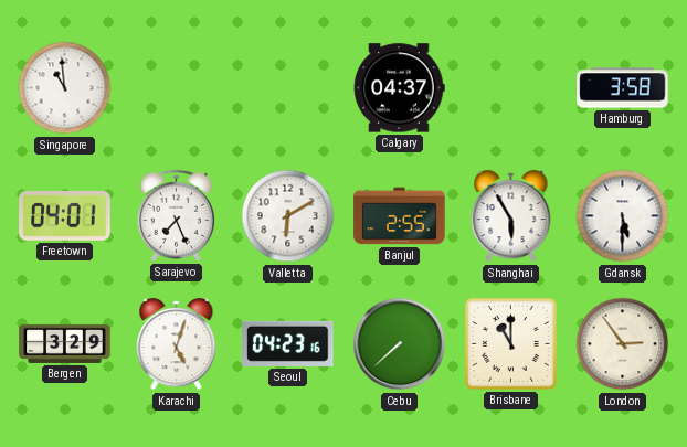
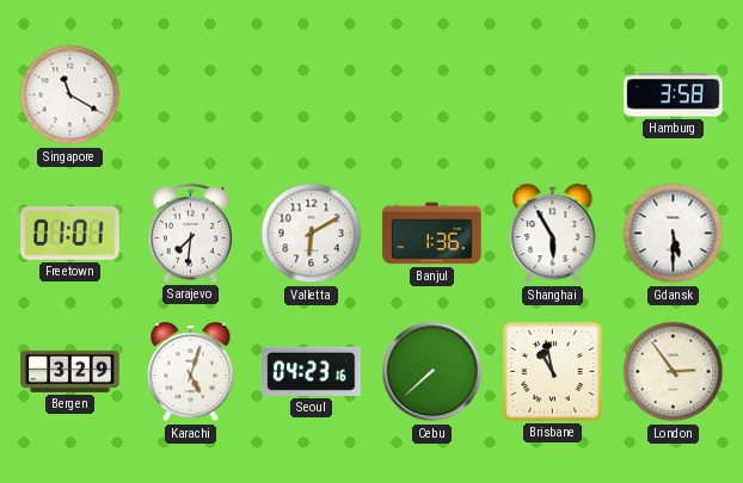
Singapore: 10:59 -> 11:20 (70, 95)
Calgary: 04:37 -> none (399, 88)
Freetown: 04:01 -> 01:01 (70, 234)
Sarajevo: 7:26 -> 7:31 (190, 233)
Banjul: 2:55 -> 1:36 (432, 234)
Brisbane: 11:00 -> 10:58 (553, 372)
